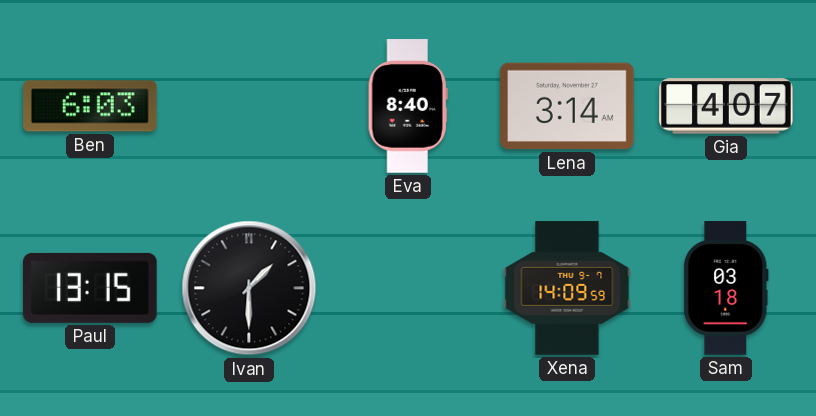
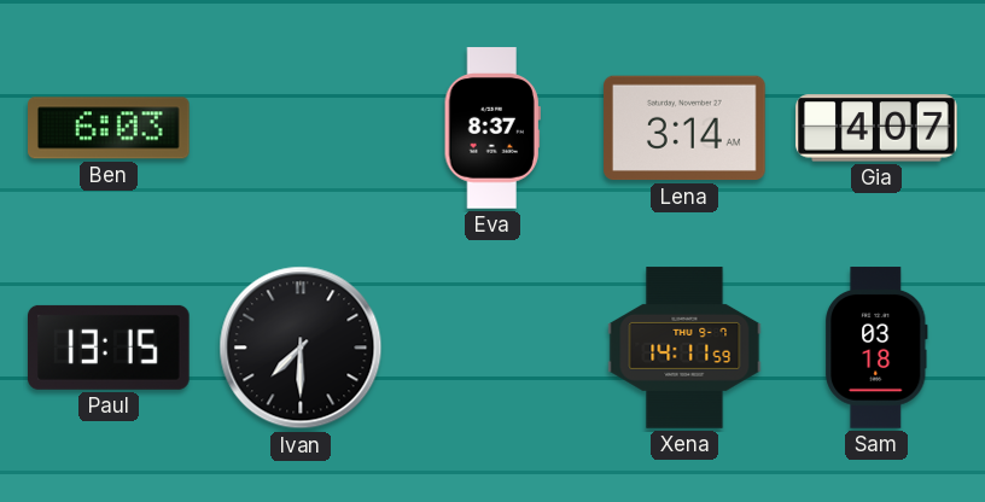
Eva: 8:40 -> 8:37 (492, 128)
Ivan: 1:30 -> 7:30 (301, 348)
Xena: 14:09 -> 14:11 (684, 348)
